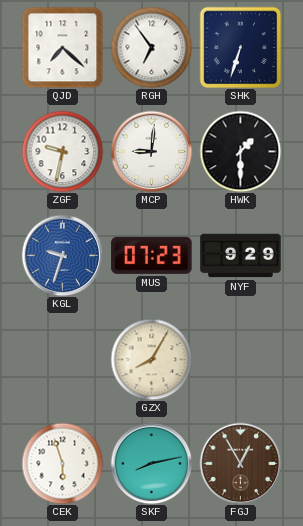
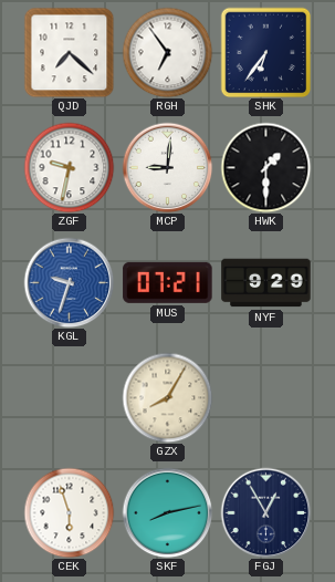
SHK: 6:33 -> 6:36 (265, 52)
MUS: 07:23 -> 07:21 (168, 282)
FGJ dial: brown -> navy (265, 512)
